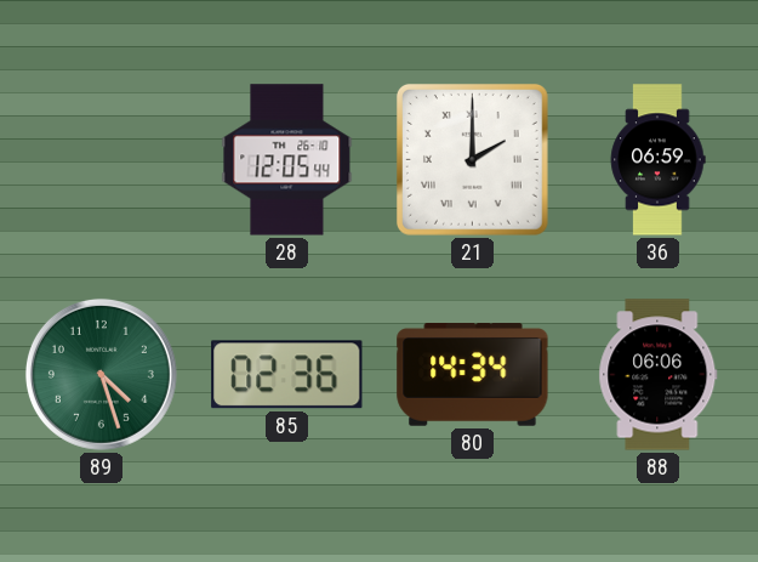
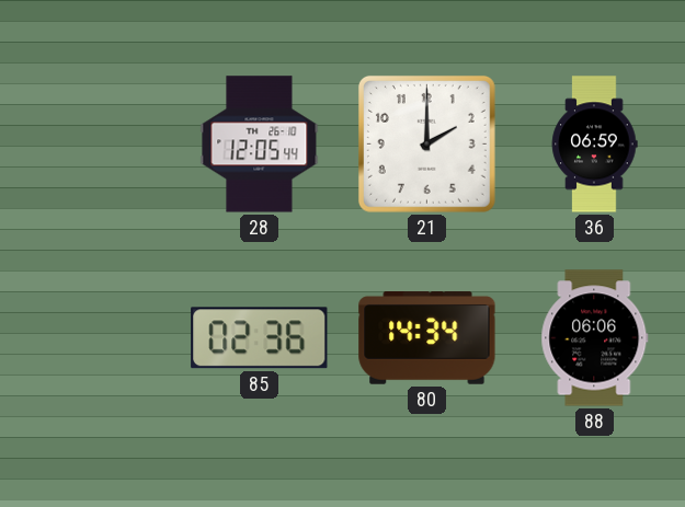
21 numerals: Roman -> Arabic (426, 143)
89: 4:27 -> none (101, 374)
